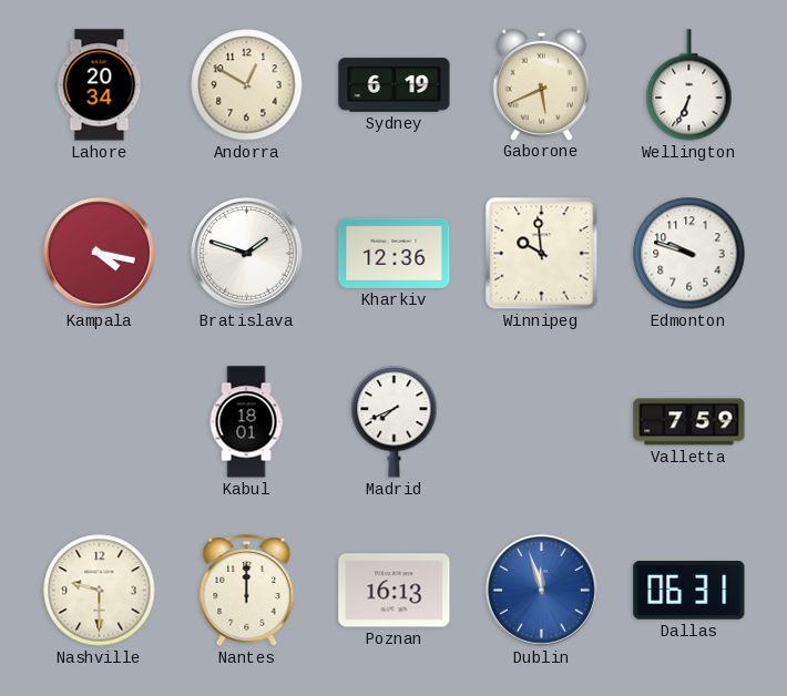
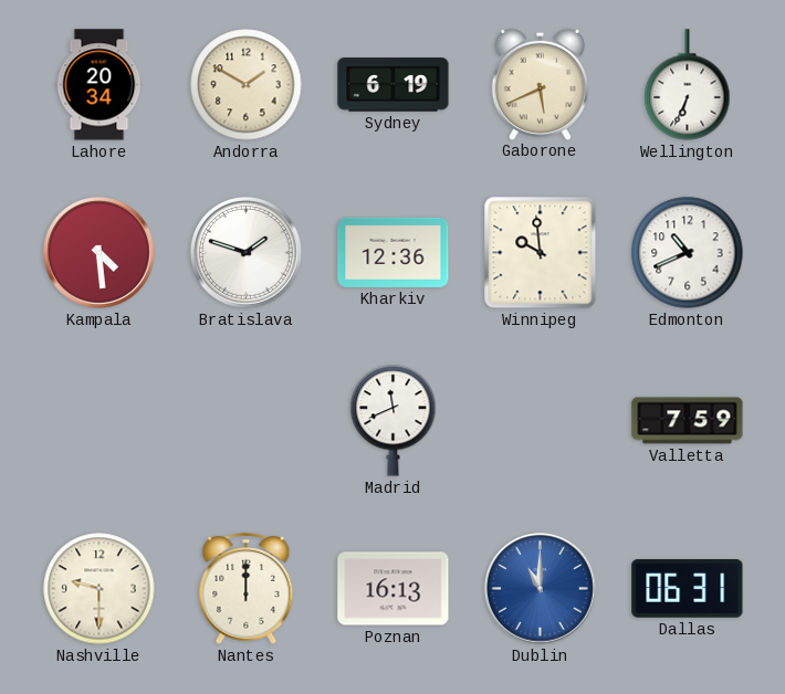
Andorra: 12:50 -> 1:50 (247, 85)
Kampala: 4:17 -> 4:29 (100, 253)
Edmonton: 9:48 -> 10:41 (688, 253)
Kabul: 18:01 -> none (246, 422)
Madrid: 7:41 -> 11:41 (394, 421)
Dublin: 11:57 -> 11:00 (541, 589)
